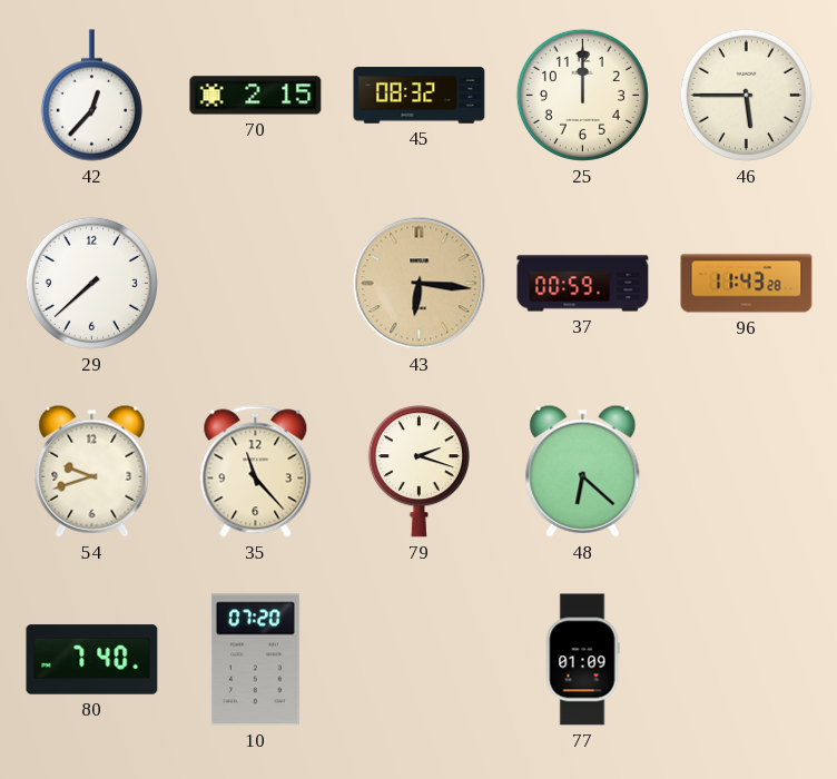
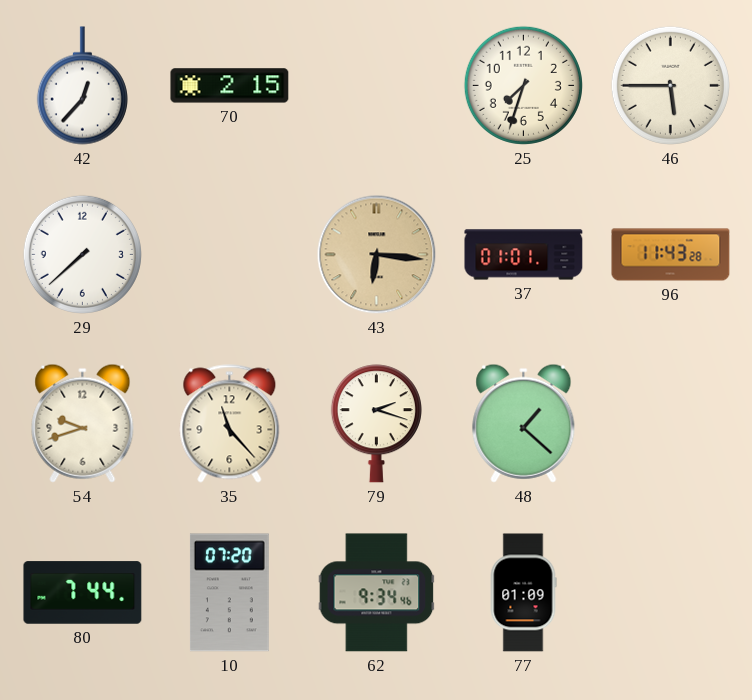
45: 08:32 -> none (420, 96)
25: 12:00 -> 7:33 (523, 85)
37: 00:59 -> 01:01 (524, 255)
48: 6:22 -> 1:22 (524, 423)
80: 7:40 -> 7:44 (83, 593)
62: none -> 9:34 (377, 593)
